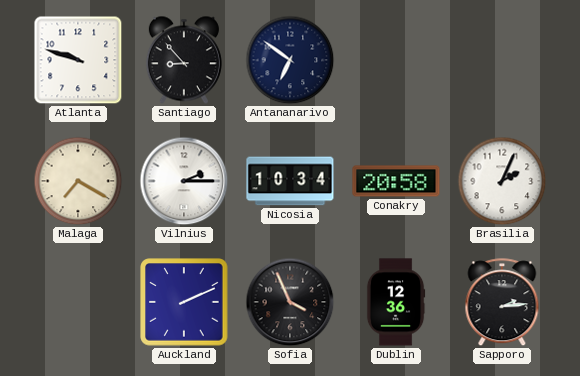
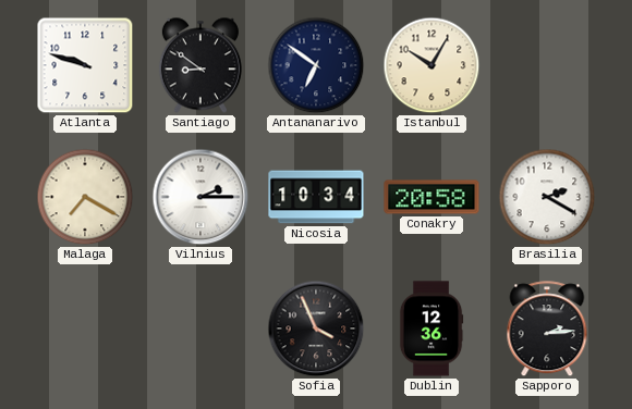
Santiago: 8:53 -> 8:51 (200, 65)
Istanbul: none -> 10:05 (432, 65)
Brasilia: 2:04 -> 2:20 (547, 197)
Auckland: 2:11 -> none (184, 302)
